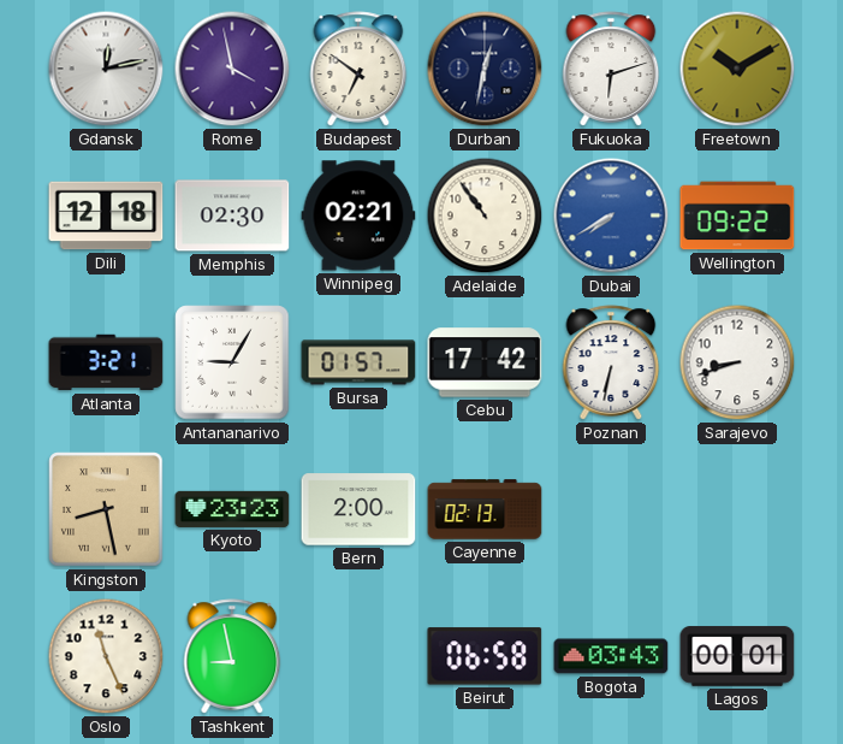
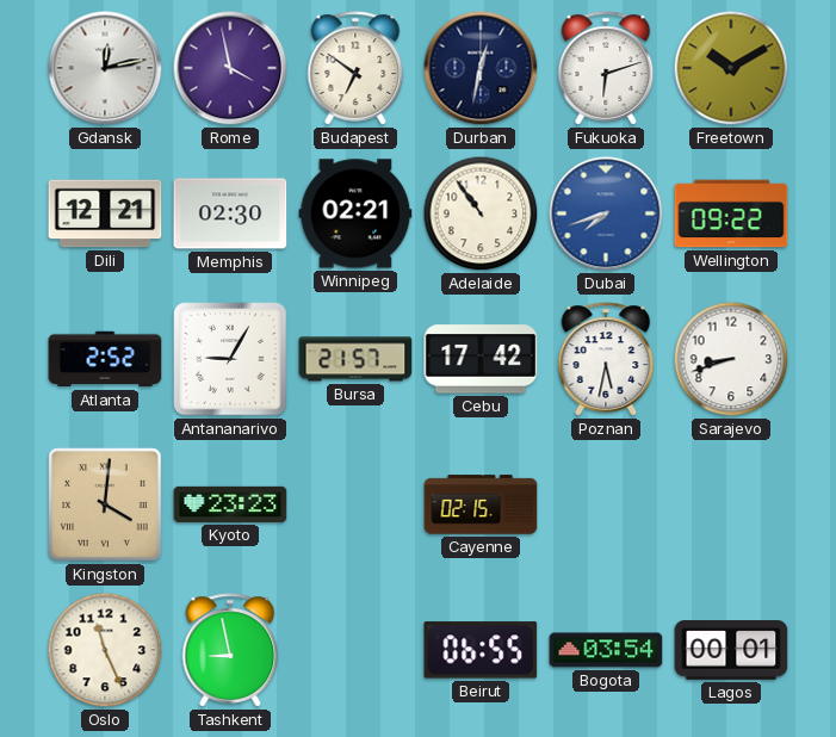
Dili: 12:18 -> 12:21 (105, 213)
Dubai: 7:40 -> 7:42 (606, 213)
Atlanta: 3:21 -> 2:52 (105, 359)
Bursa: 01:57 -> 21:57 (355, 359)
Poznan: 6:32 -> 5:32 (606, 359)
Kingston: 8:28 -> 4:01 (105, 504)
Bern: 2:00 -> none (358, 509)
Cayenne: 02:13 -> 02:15 (481, 504)
Beirut: 06:58 -> 06:55 (481, 650)
Bogota: 03:43 -> 03:54 (606, 650)
